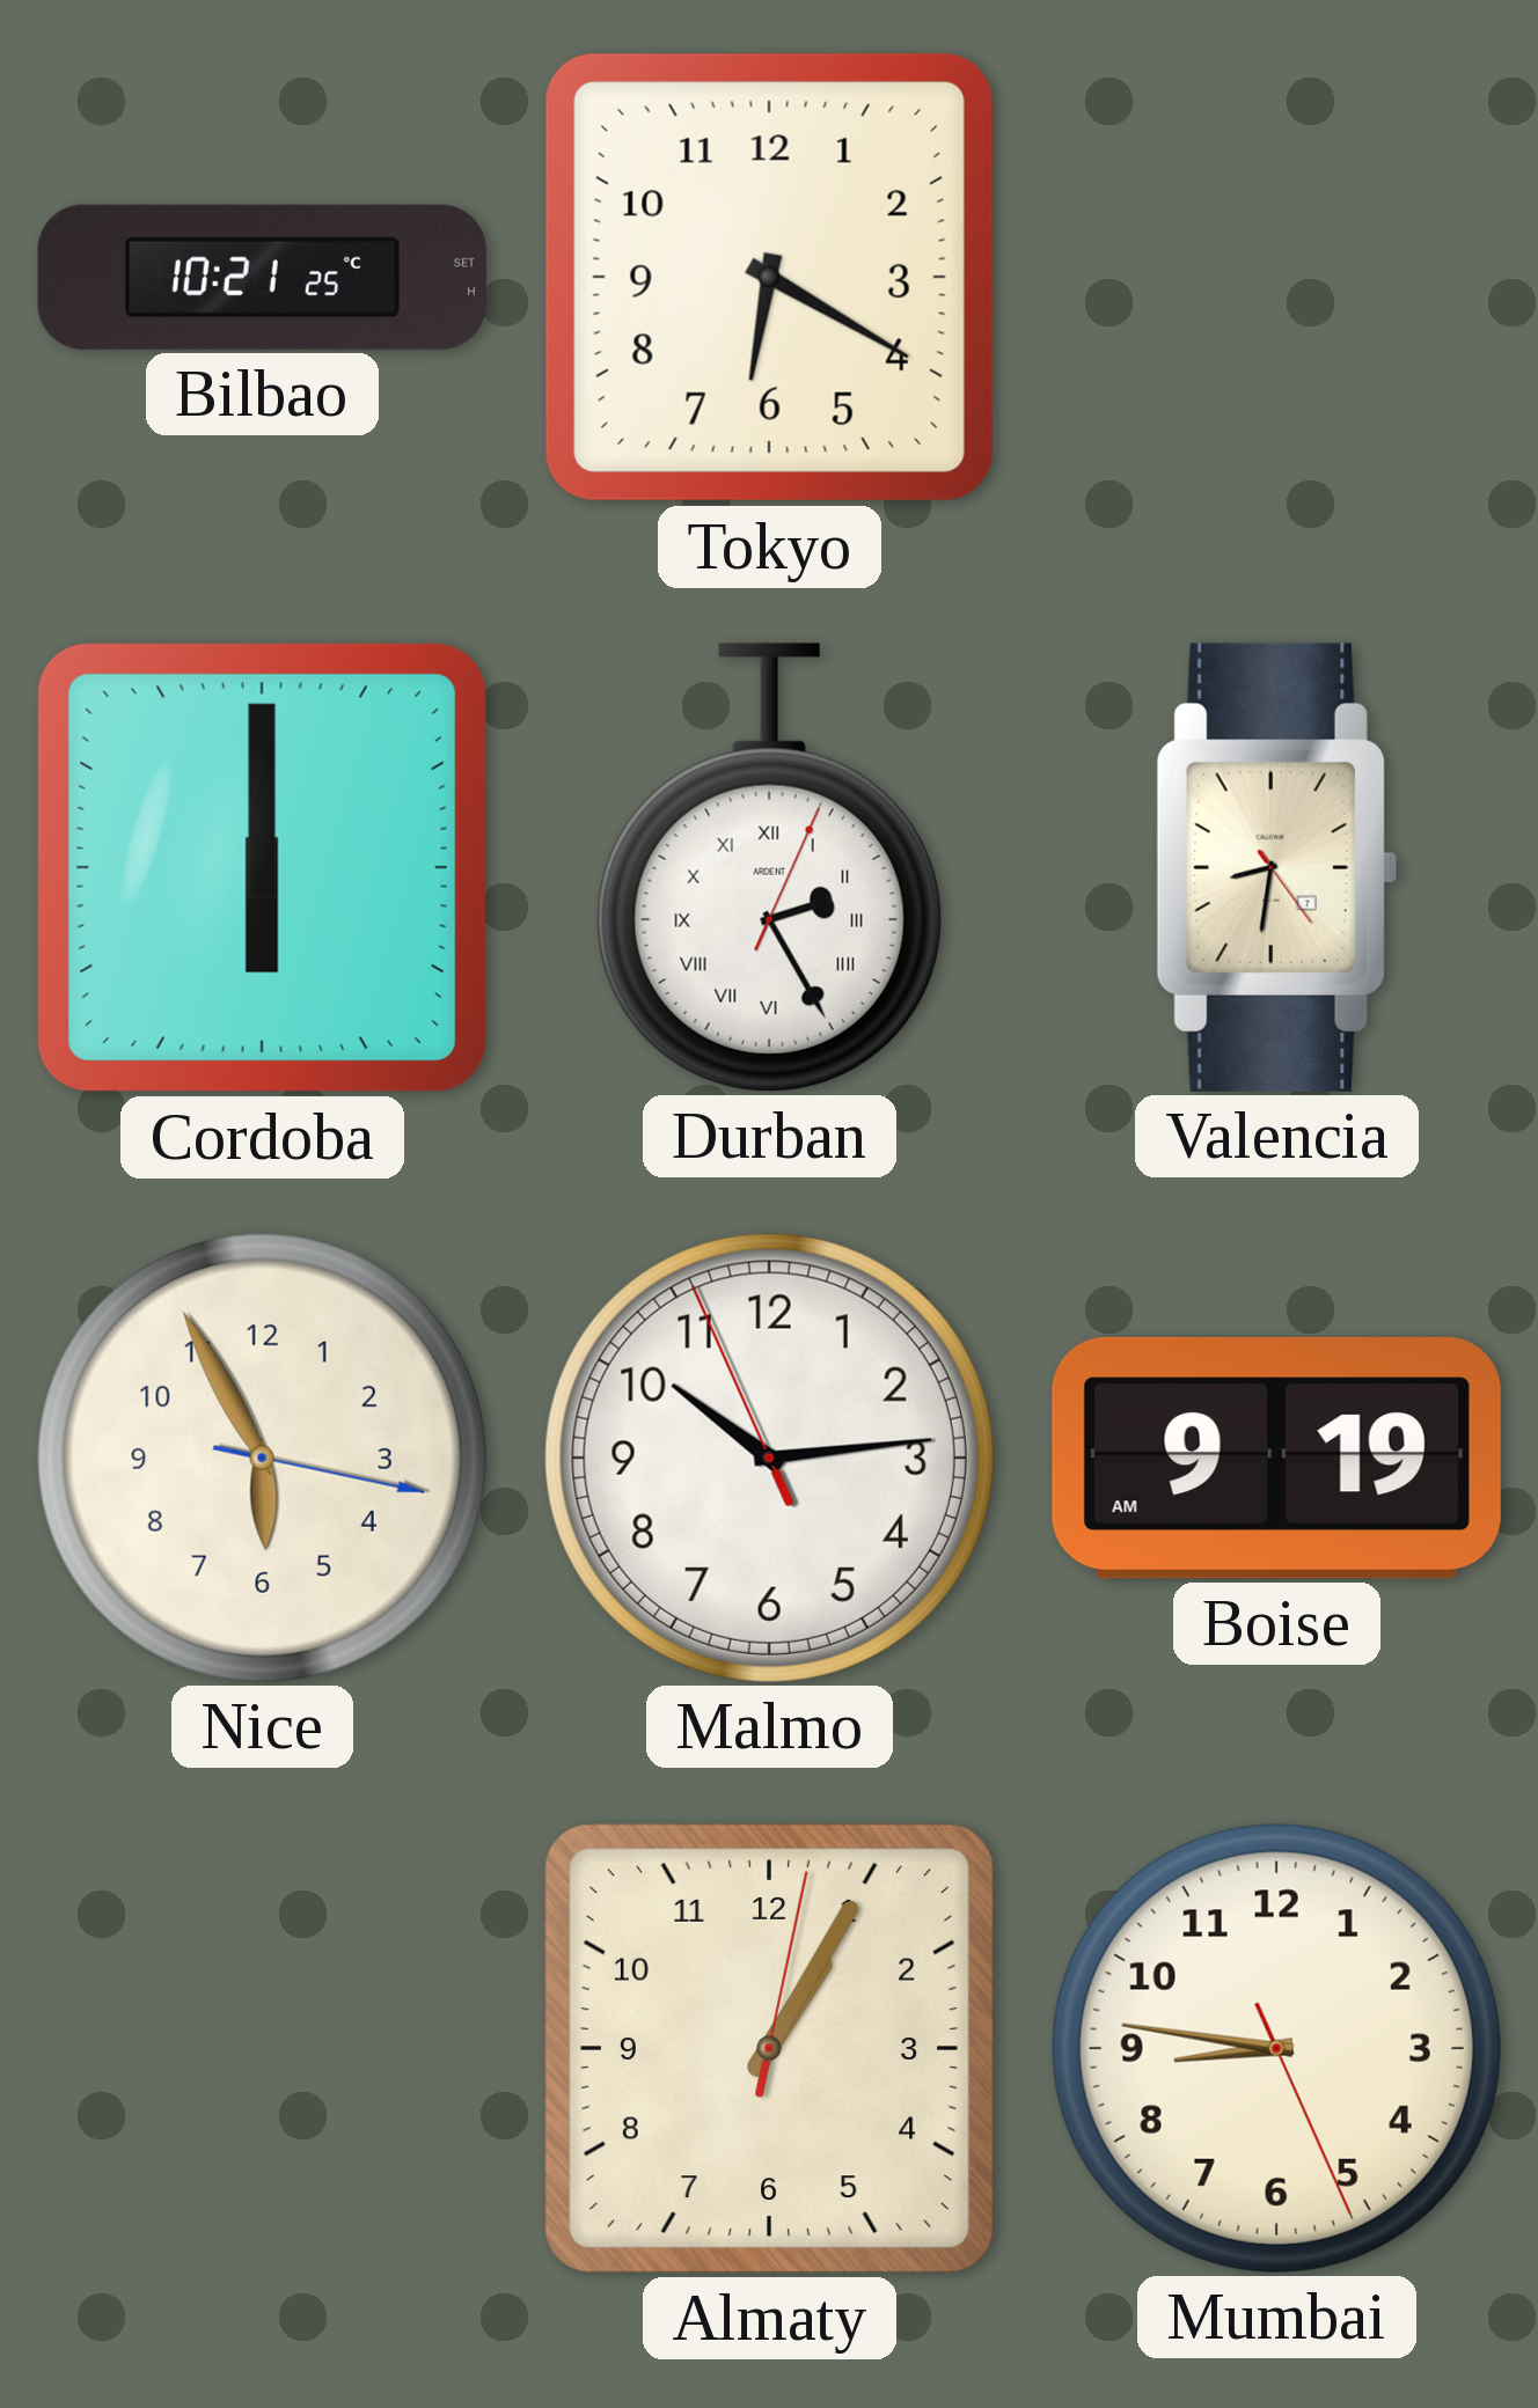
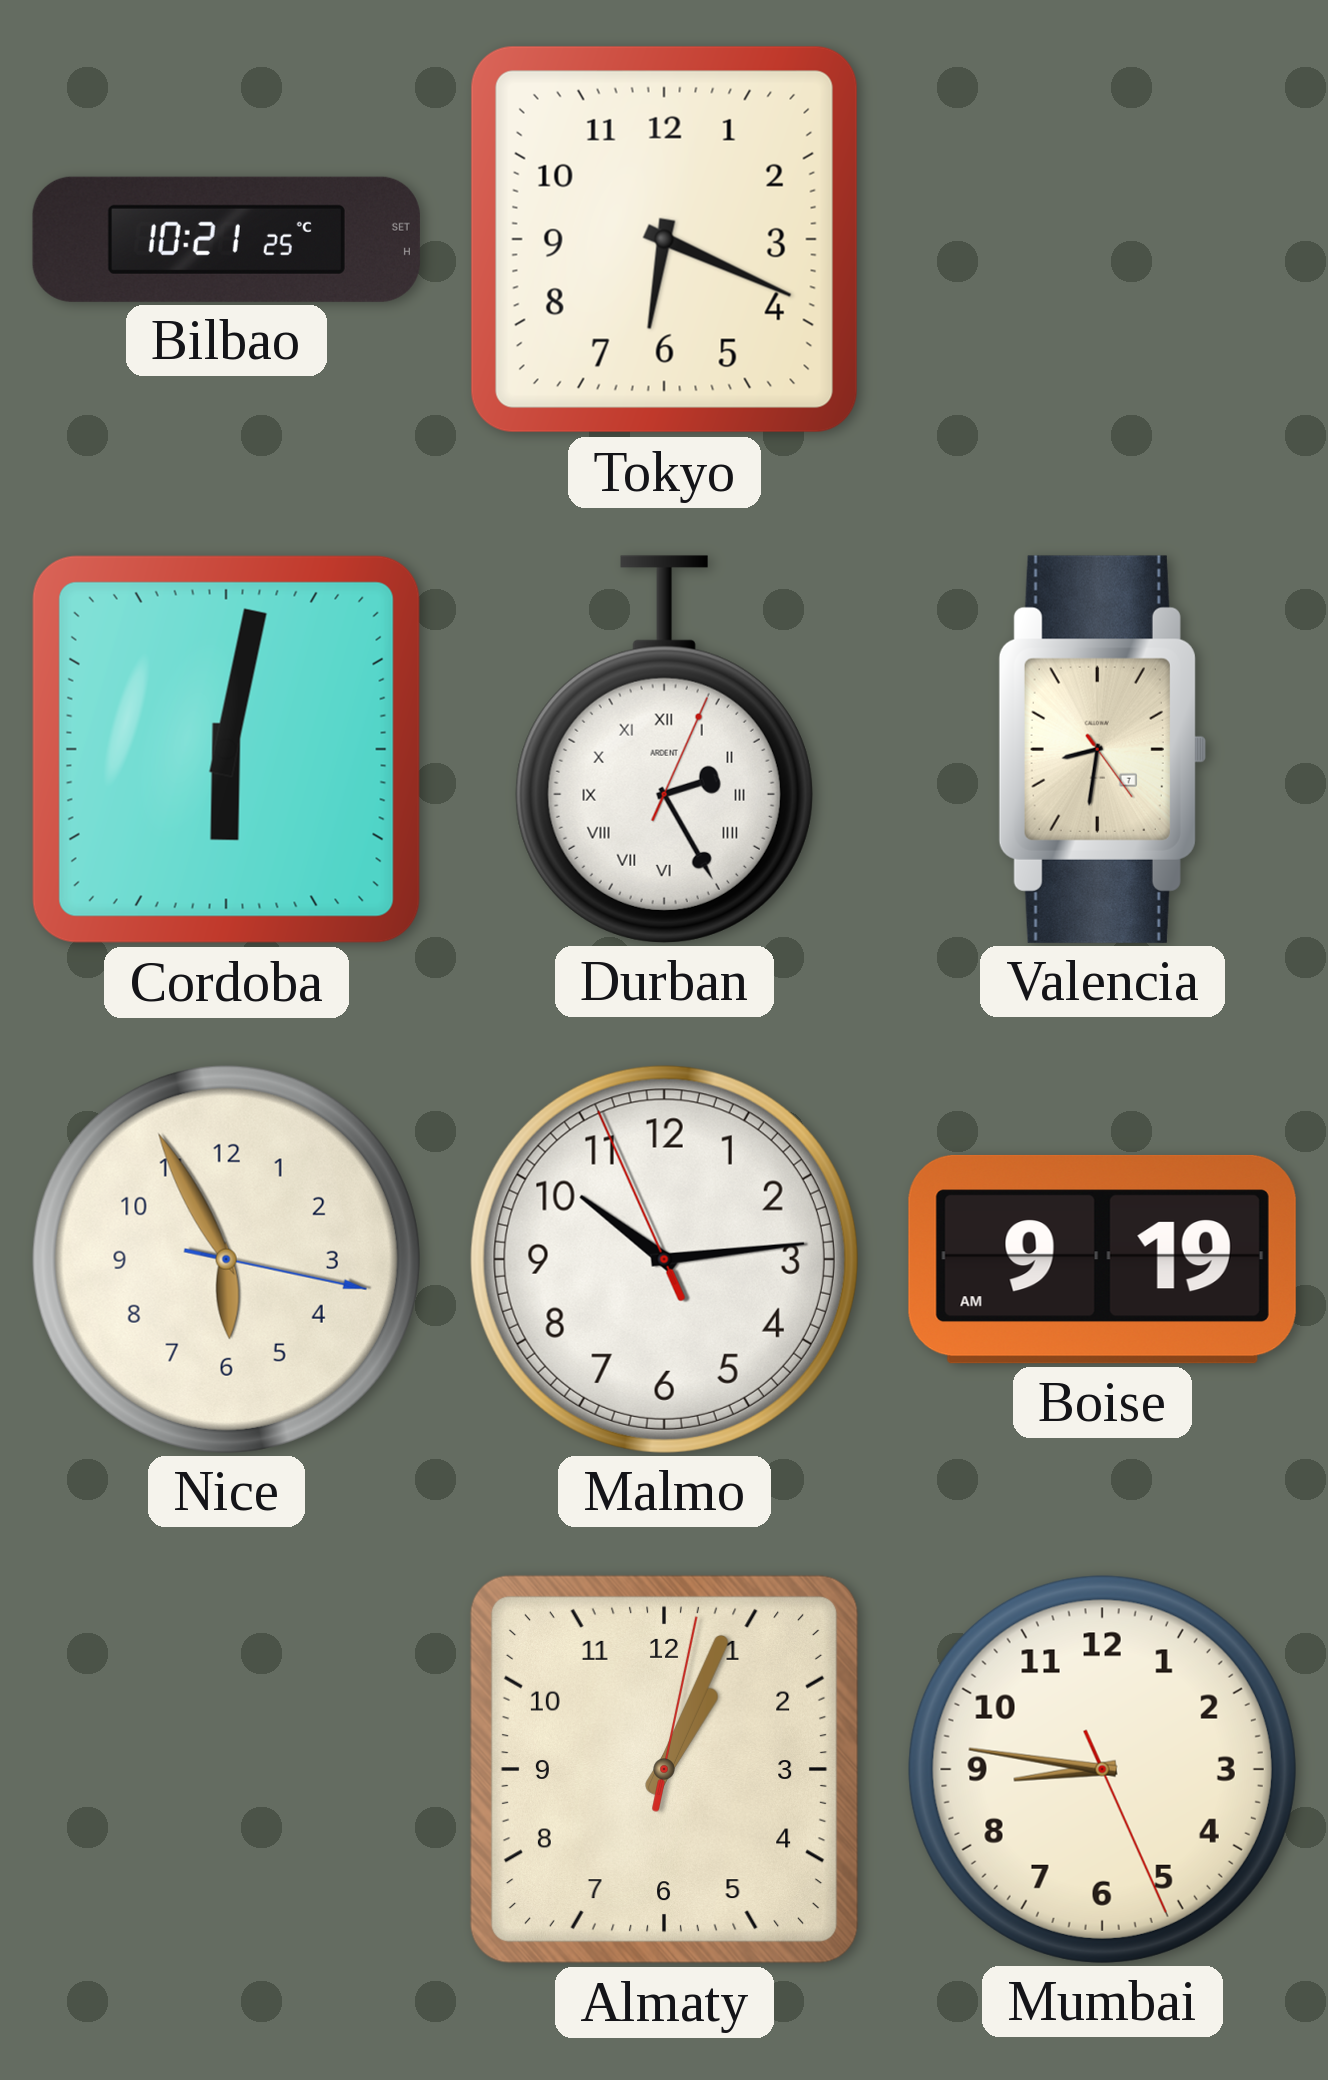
Tokyo: 6:20 -> 6:19 (664, 239)
Cordoba: 6:00 -> 6:02 (226, 749)
Almaty: 1:05 -> 1:04 (664, 1769)
